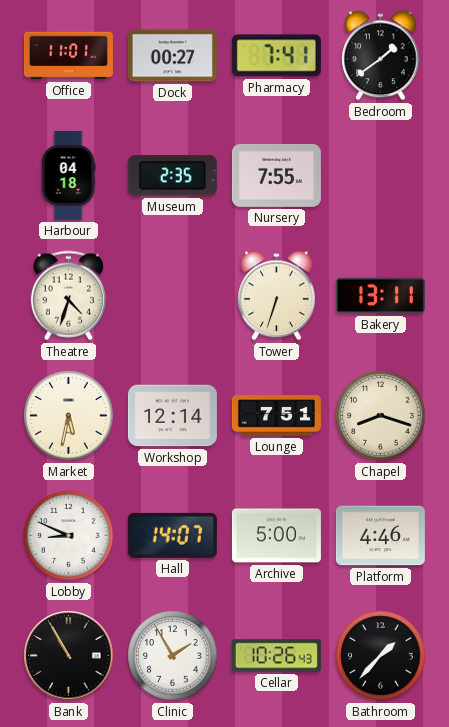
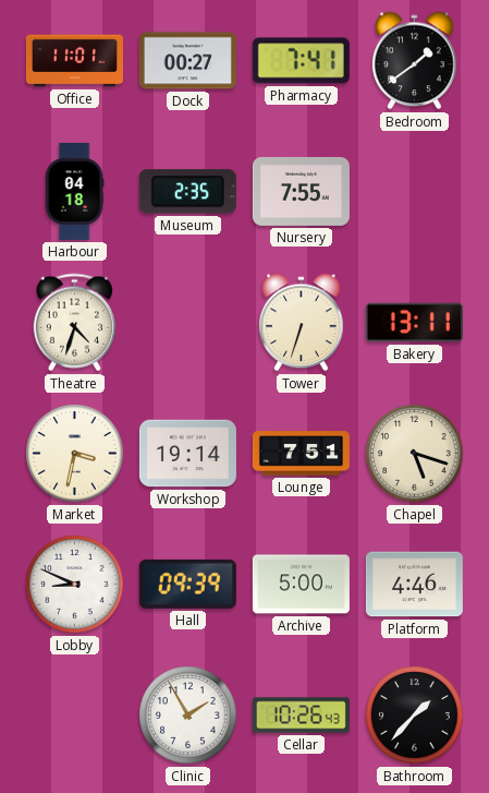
Market: 5:32 -> 3:32 (75, 454)
Workshop: 12:14 -> 19:14 (187, 454)
Chapel: 8:18 -> 5:18 (415, 454)
Hall: 14:07 -> 09:39 (187, 584)
Bank: 10:55 -> none (69, 656)
